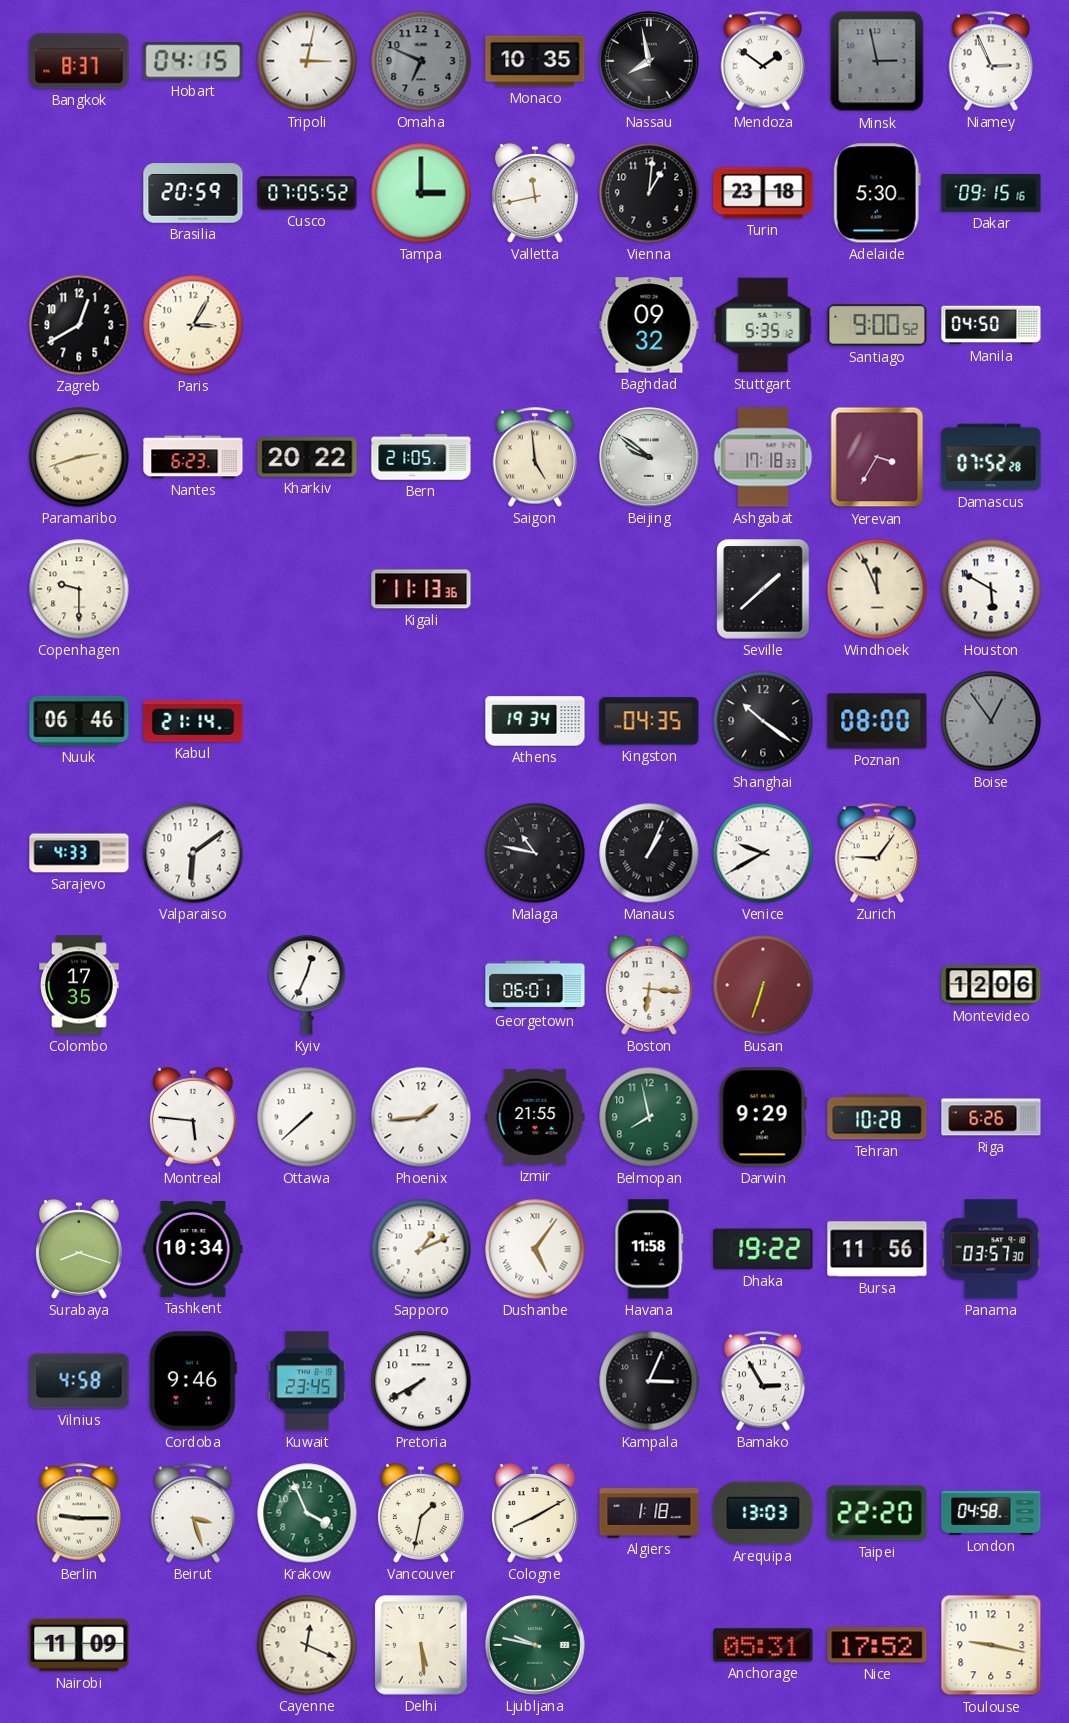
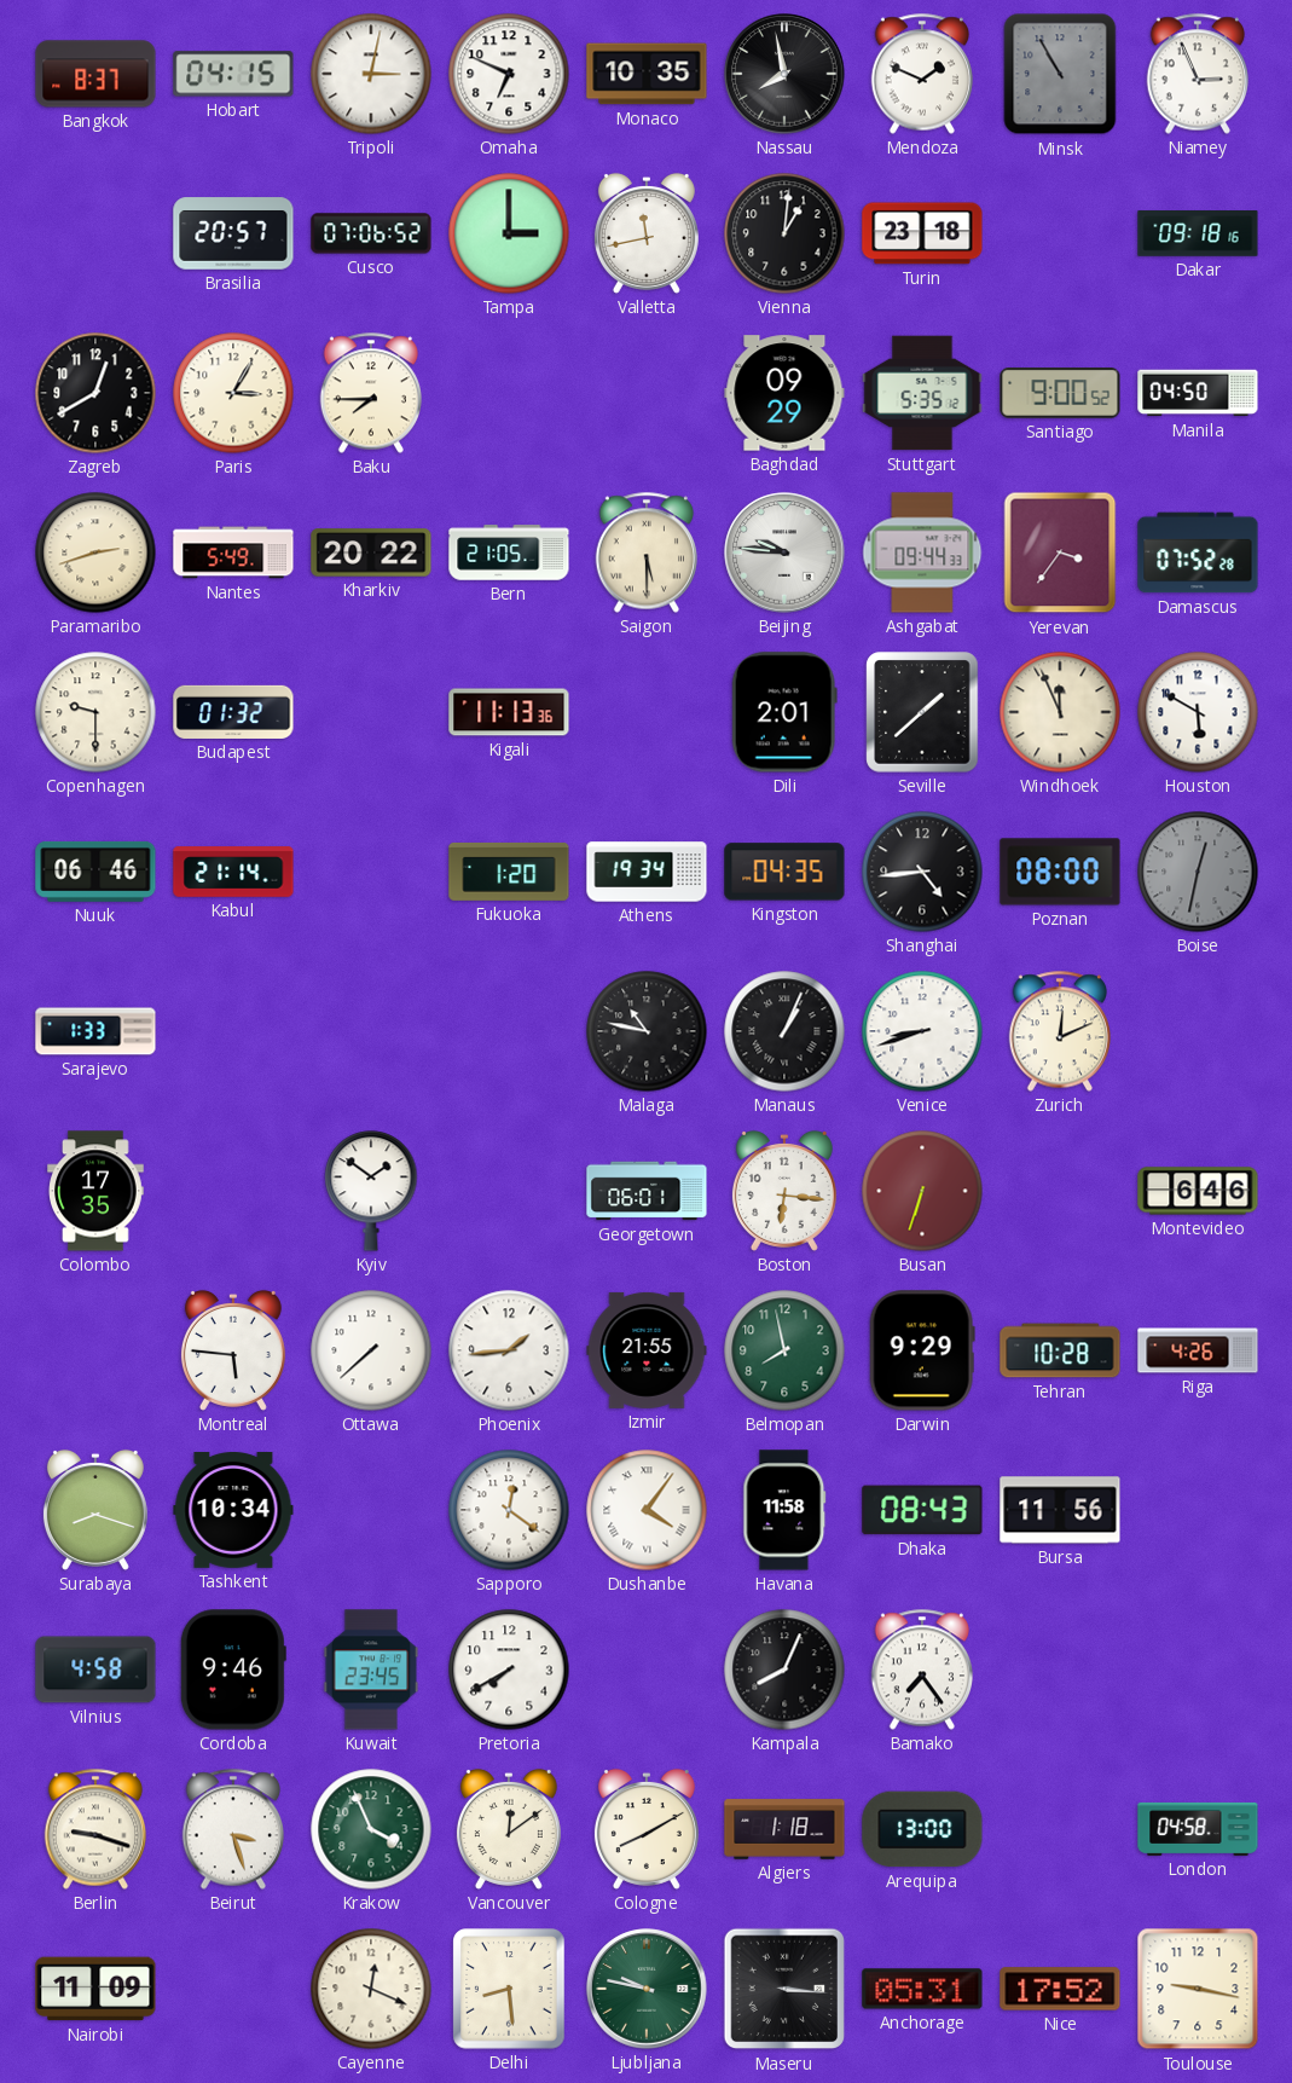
Omaha dial: grey -> white (509, 74)
Mendoza: 1:51 -> 1:49 (921, 74)
Minsk: 2:58 -> 10:55 (1060, 74)
Brasilia: 20:59 -> 20:57 (233, 233)
Cusco: 07:05 -> 07:06 (371, 233)
Adelaide: 5:30 -> none (877, 193)
Dakar: 09:15 -> 09:18 (1198, 235)
Baku: none -> 7:45 (370, 393)
Baghdad: 09:32 -> 09:29 (784, 393)
Nantes: 6:23 -> 5:49 (233, 552)
Saigon: 4:59 -> 5:30 (645, 552)
Beijing: 9:51 -> 9:46 (784, 552)
Ashgabat: 17:18 -> 09:44 (922, 552)
Yerevan: 3:35 -> 3:36 (1060, 552)
Budapest: none -> 01:32 (233, 712)
Dili: none -> 2:01 (784, 712)
Fukuoka: none -> 1:20 (509, 872)
Shanghai: 10:21 -> 4:44 (922, 872)
Boise: 12:54 -> 12:32 (1198, 872)
Sarajevo: 4:33 -> 1:33 (95, 1031)
Valparaiso: 6:09 -> none (193, 853)
Venice: 9:40 -> 8:42 (922, 1031)
Zurich: 9:06 -> 12:11 (1059, 1031)
Kyiv: 12:34 -> 1:51 (371, 1191)
Montevideo: 12:06 -> 6:46 (1198, 1191)
Riga: 6:26 -> 4:26 (1198, 1350)
Sapporo: 1:11 -> 12:21 (509, 1510)
Dushanbe: 5:06 -> 4:06 (647, 1510)
Dhaka: 19:22 -> 08:43 (922, 1510)
Panama: 03:57 -> none (991, 1249)
Kampala: 3:04 -> 8:04 (784, 1670)
Bamako: 2:55 -> 7:24 (921, 1670)
Berlin: 9:15 -> 9:18 (94, 1829)
Vancouver: 1:32 -> 12:09 (509, 1829)
Arequipa: 13:03 -> 13:00 (922, 1829)
Taipei: 22:20 -> none (877, 1513)
Delhi: 5:29 -> 8:29 (509, 1989)
Maseru: none -> 3:16 (784, 1989)
